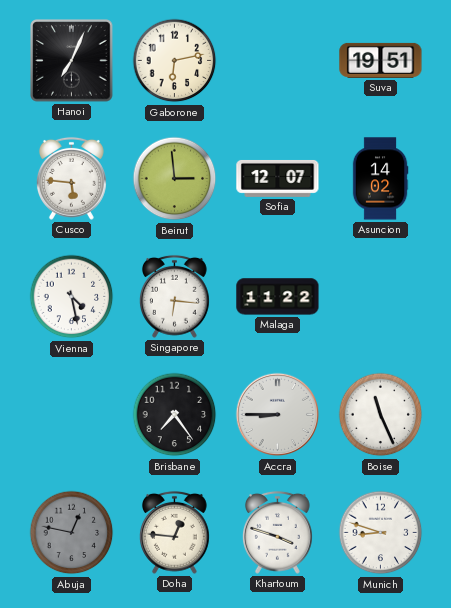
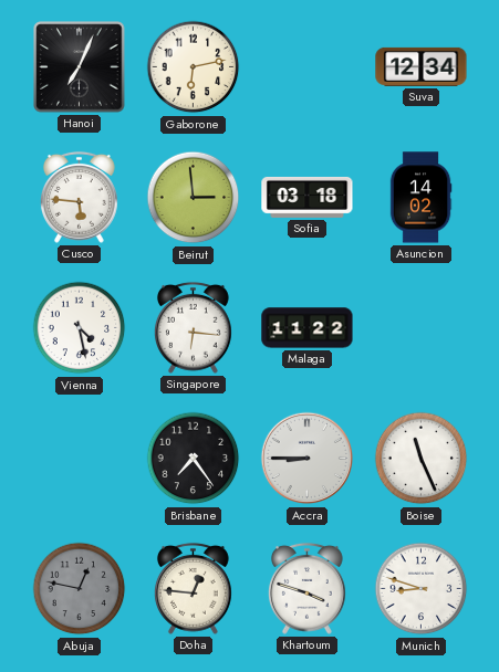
Suva: 19:51 -> 12:34 (422, 66)
Sofia: 12:07 -> 03:18 (308, 197)
